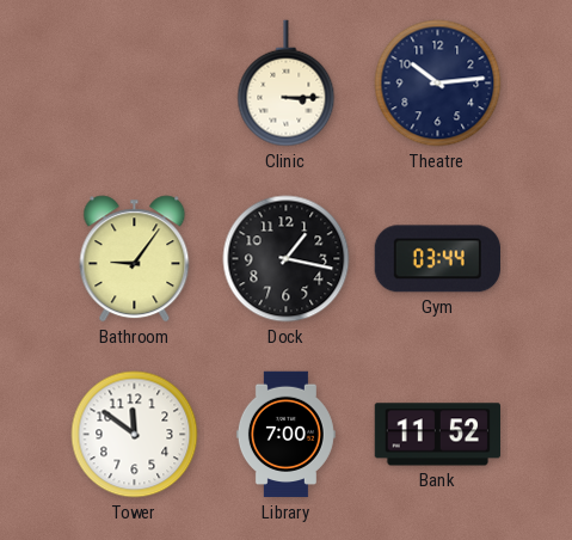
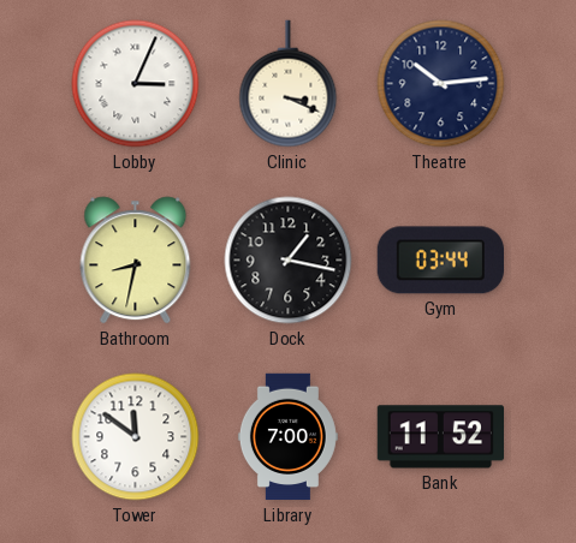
Lobby: none -> 3:04 (136, 84)
Clinic: 3:15 -> 3:19 (289, 84)
Bathroom: 9:06 -> 8:32 (136, 261)
